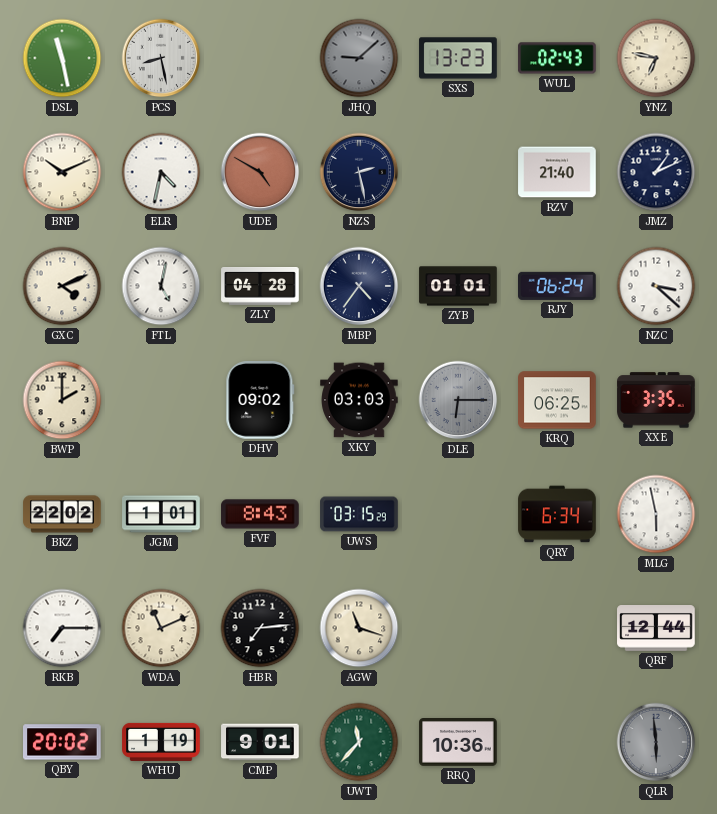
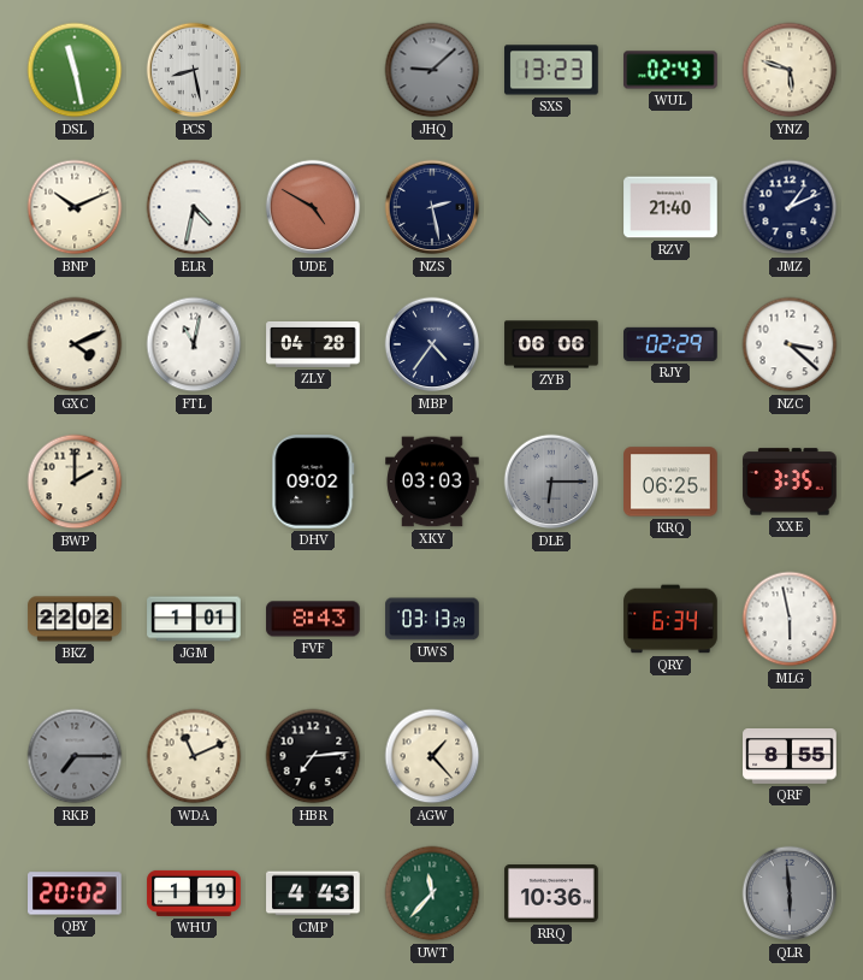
YNZ: 6:47 -> 5:48 (790, 70)
FTL: 5:02 -> 11:02 (194, 344)
ZYB: 01:01 -> 06:06 (551, 344)
RJY: 06:24 -> 02:29 (672, 344)
UWS: 03:15 -> 03:13 (432, 619)
RKB dial: white -> grey (75, 756)
AGW: 11:18 -> 1:23 (432, 756)
QRF: 12:44 -> 8:55 (790, 757)
CMP: 9:01 -> 4:43 (313, 893)
